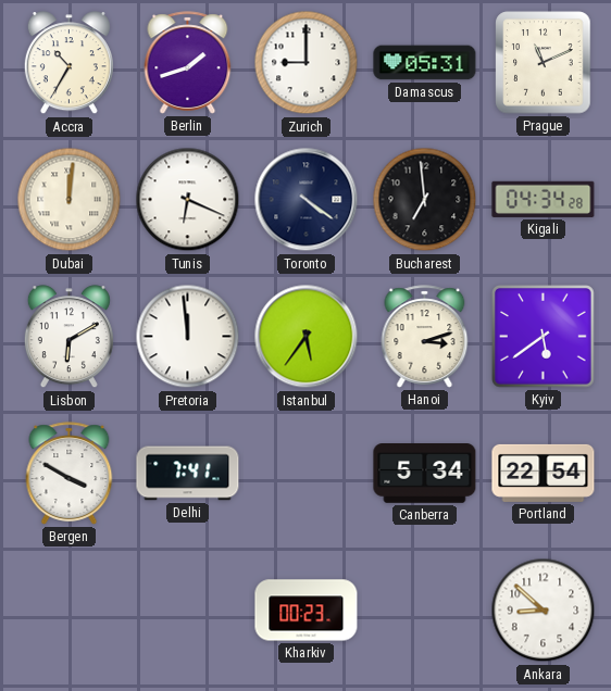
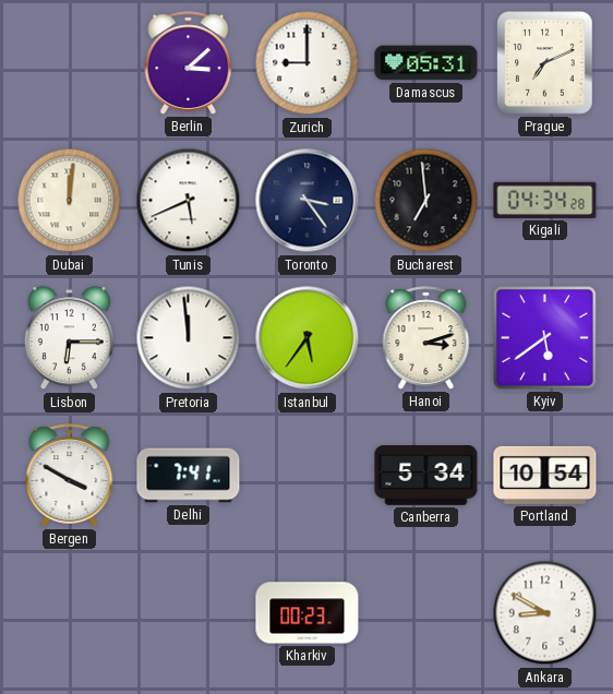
Accra: 10:35 -> none (68, 63)
Berlin: 1:42 -> 3:08 (189, 63)
Prague: 11:11 -> 7:11 (545, 63)
Tunis: 6:19 -> 5:41 (189, 201)
Toronto: 4:21 -> 3:24 (308, 201)
Lisbon: 6:10 -> 6:15 (69, 338)
Portland: 22:54 -> 10:54 (545, 475)
Ankara: 8:52 -> 8:50 (545, 613)
